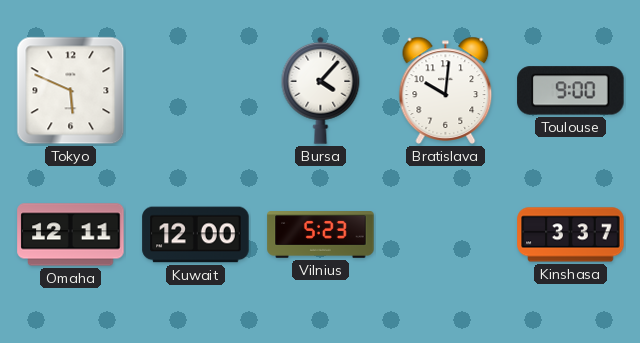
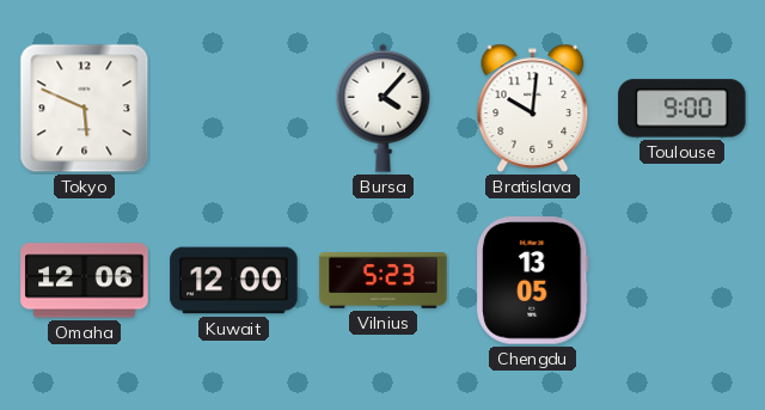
Omaha: 12:11 -> 12:06 (85, 281)
Chengdu: none -> 13:05 (533, 281)
Kinshasa: 3:37 -> none (571, 235)
